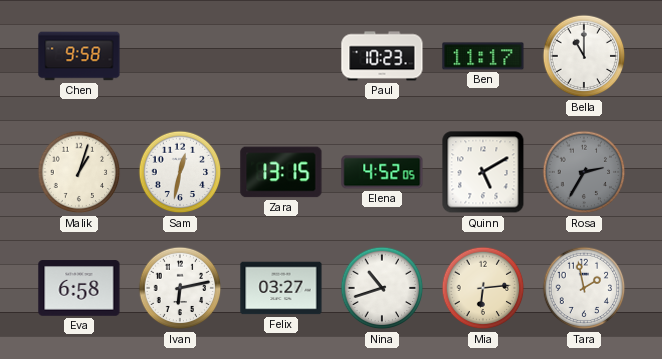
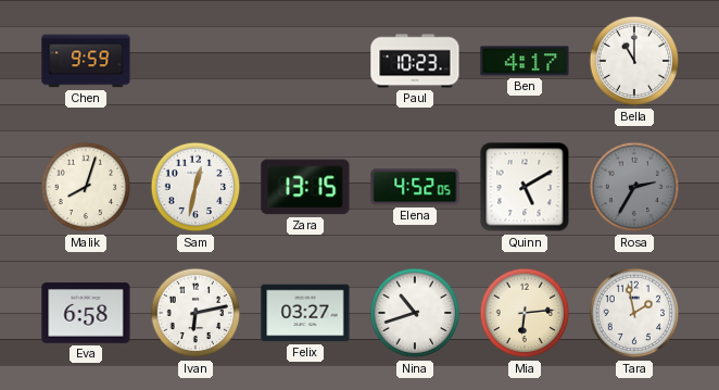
Chen: 9:58 -> 9:59 (86, 61)
Ben: 11:17 -> 4:17 (525, 61)
Malik: 1:03 -> 8:03 (86, 187)
